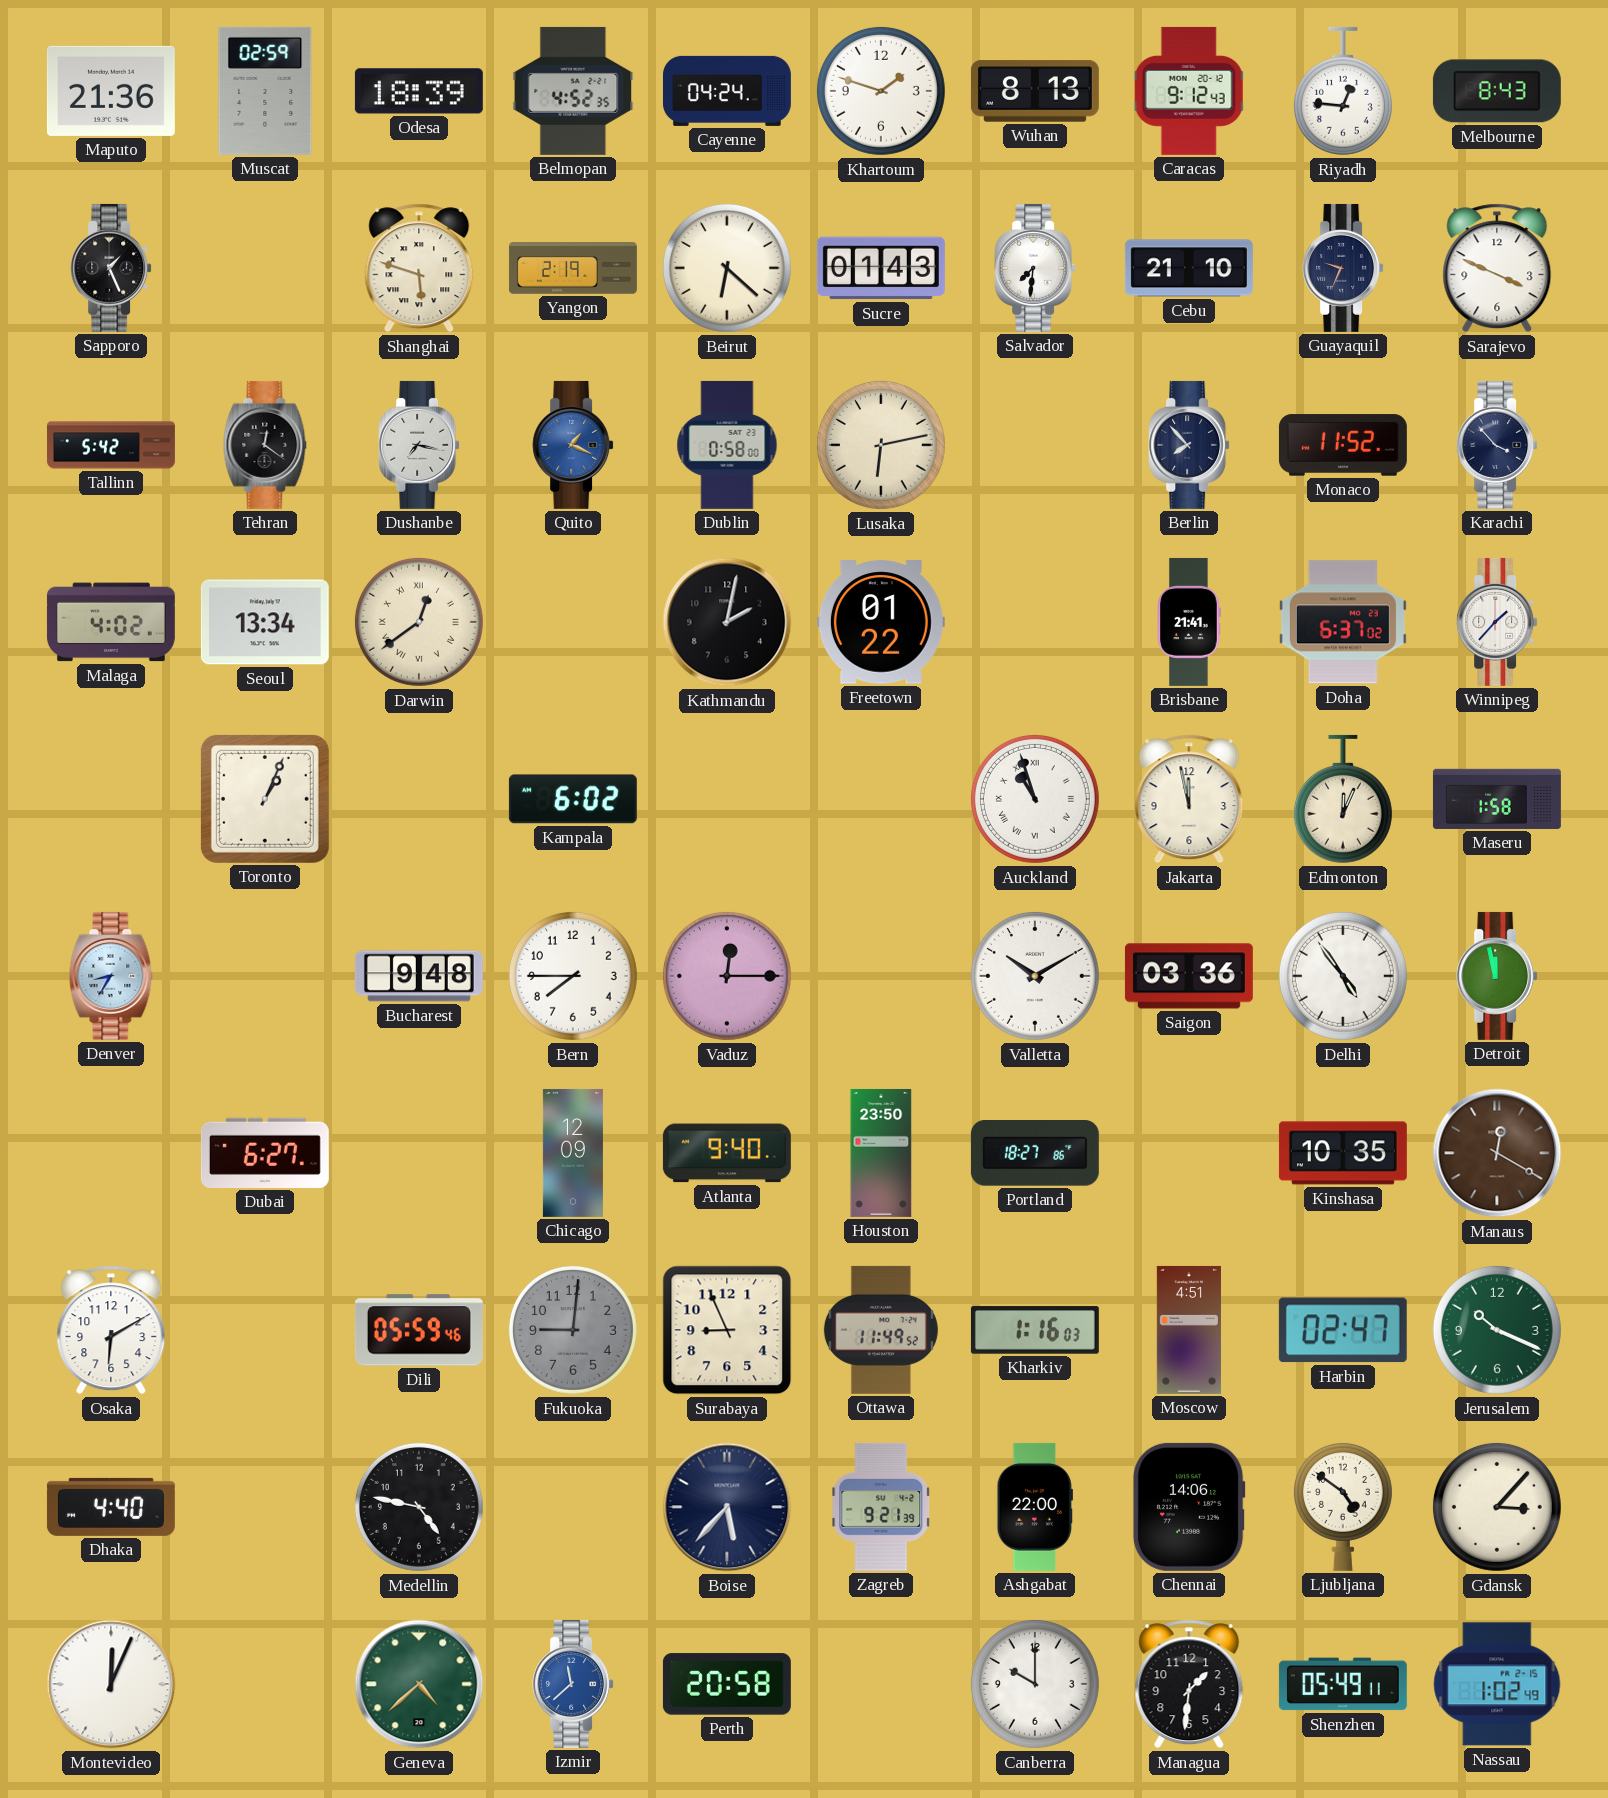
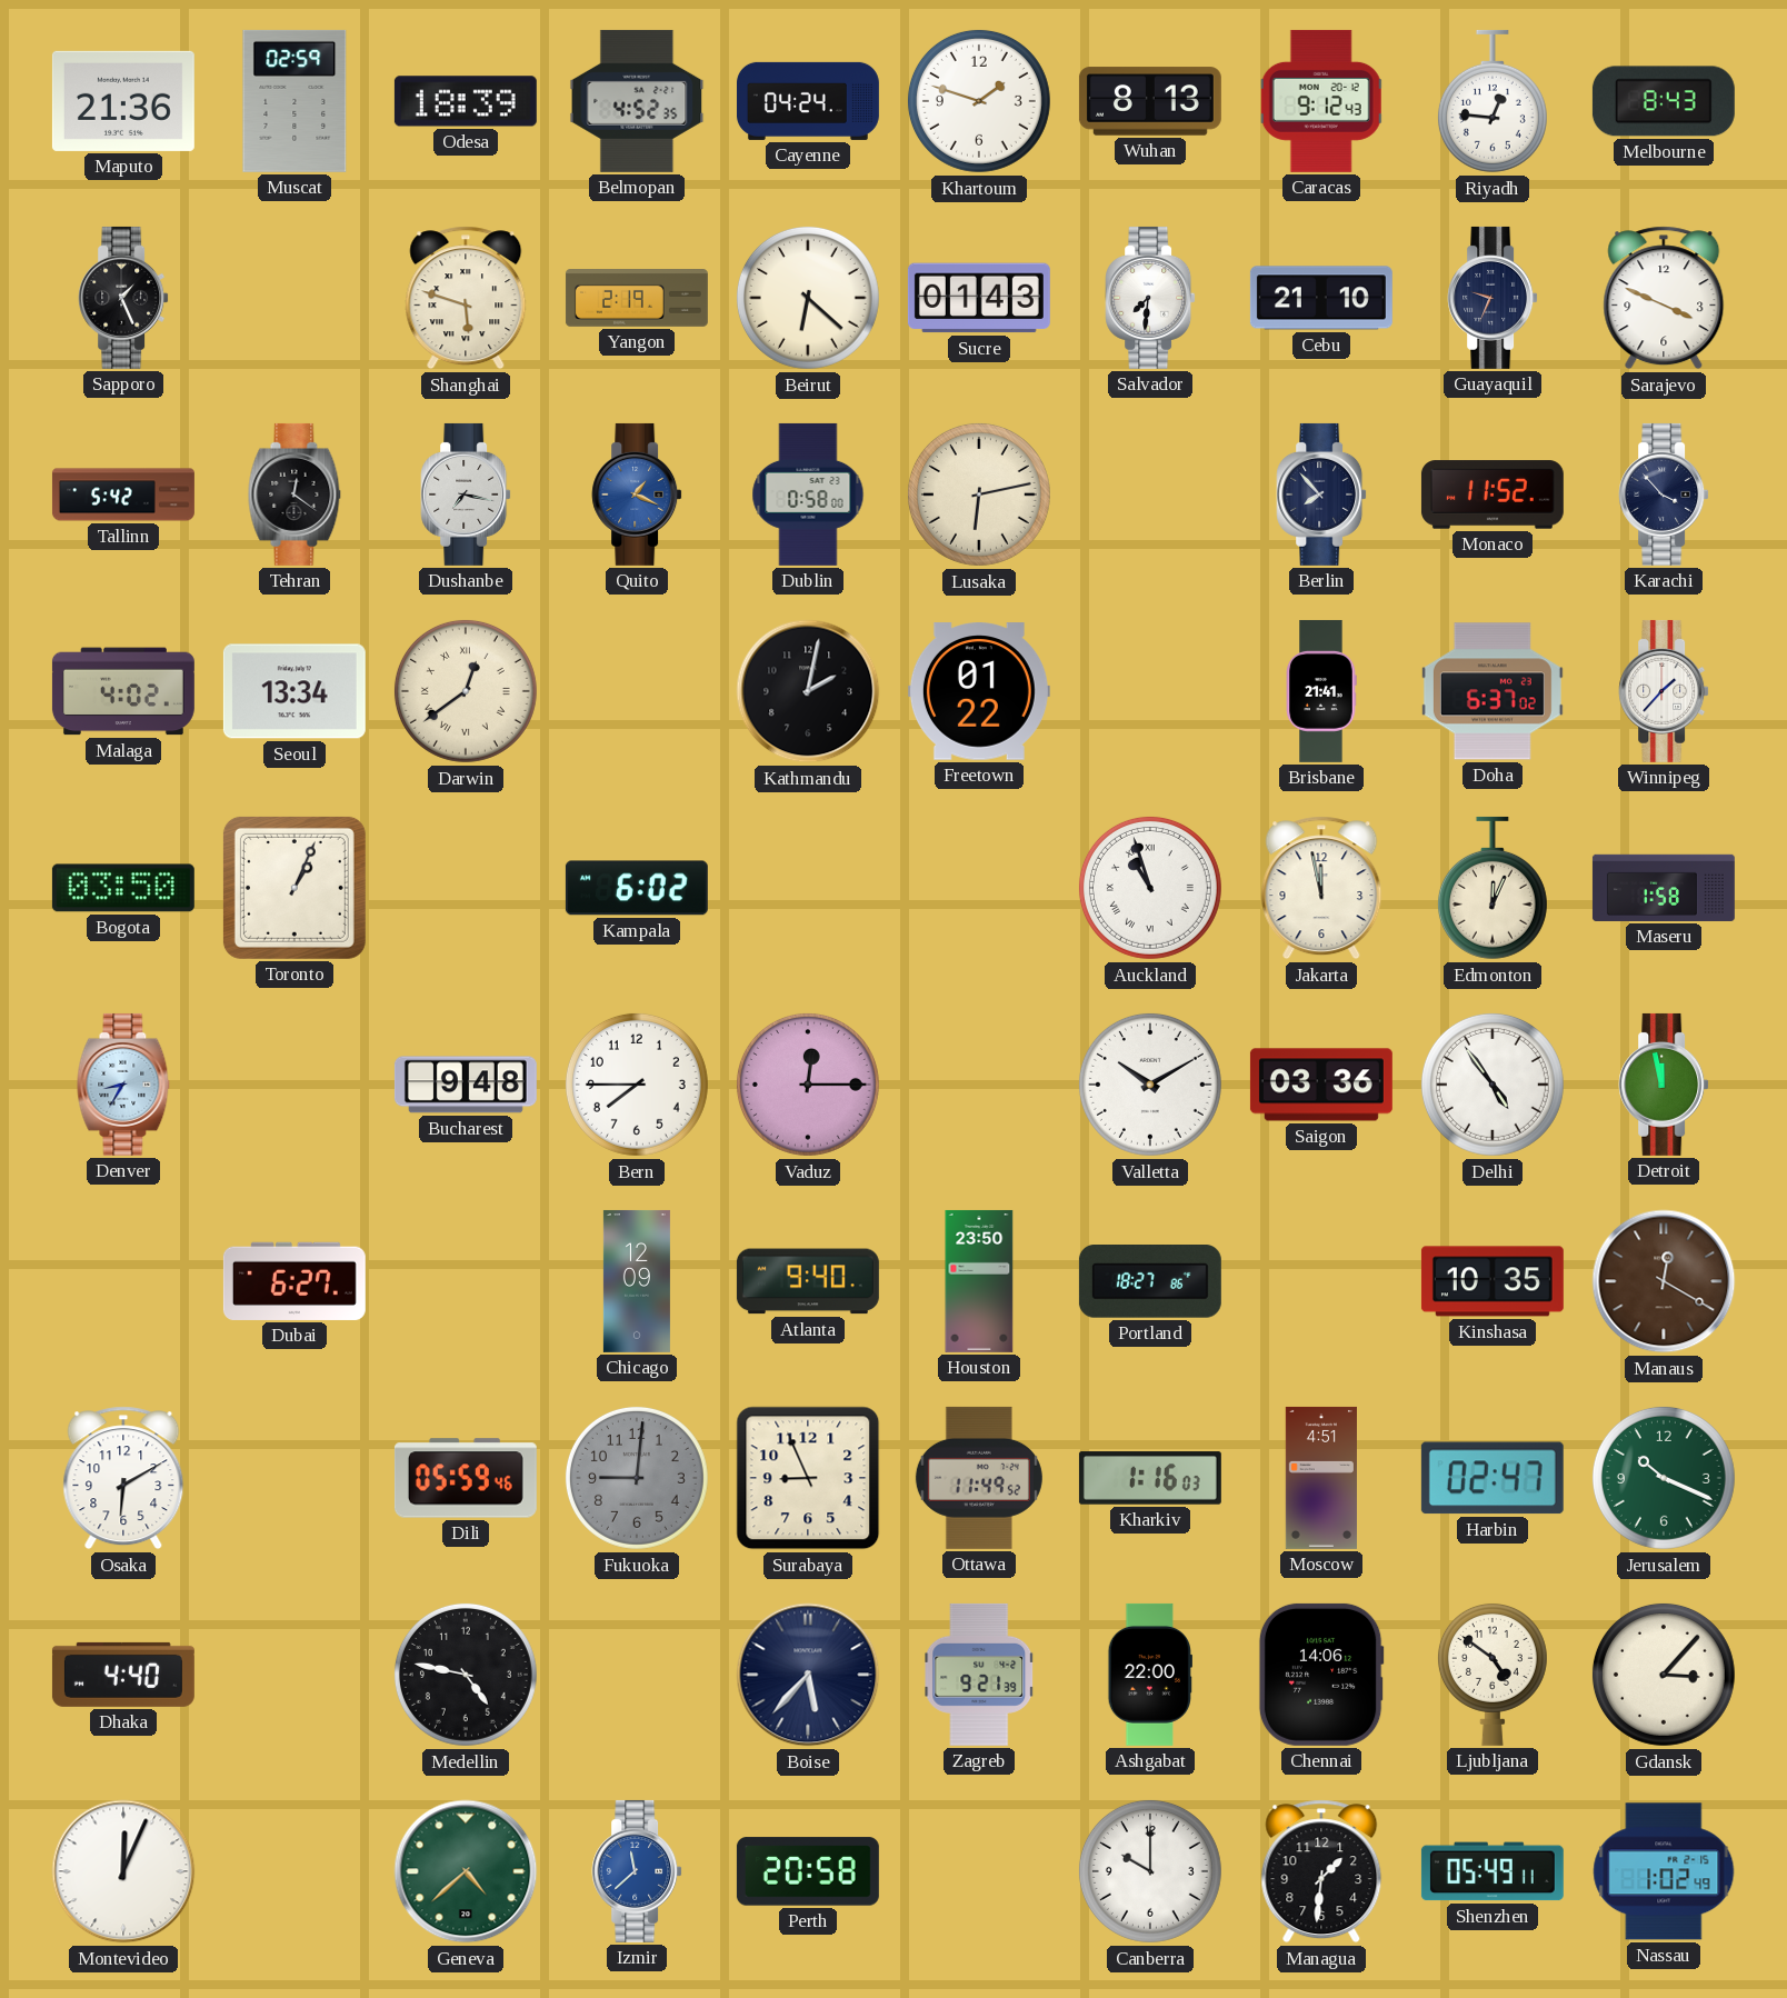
Bogota: none -> 03:50 (123, 888)
